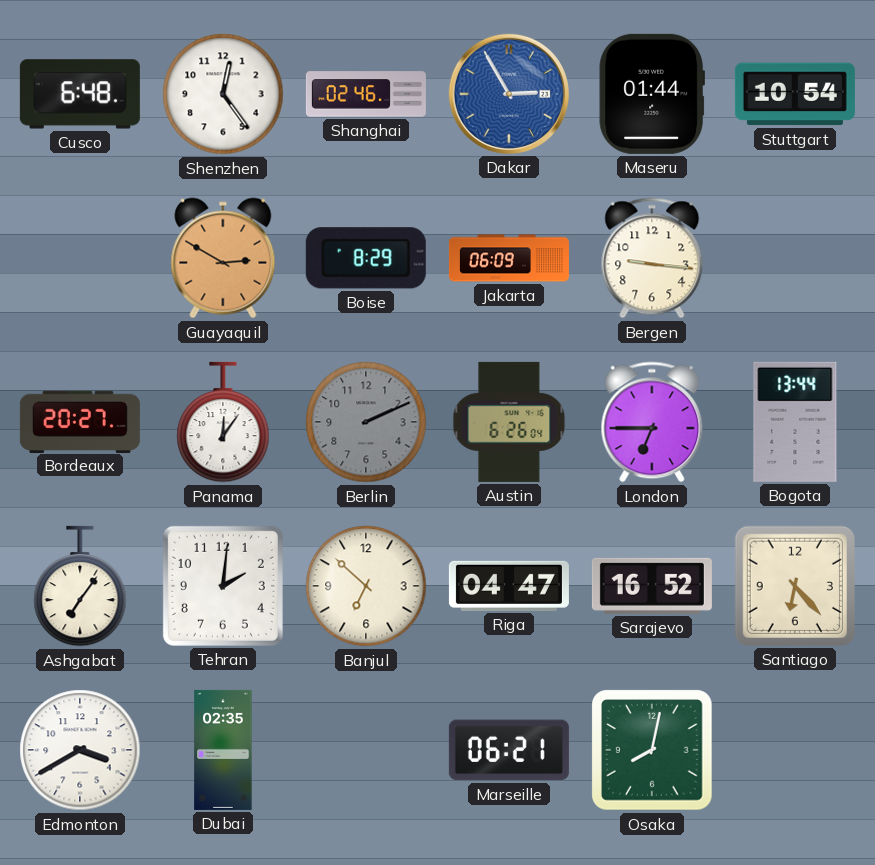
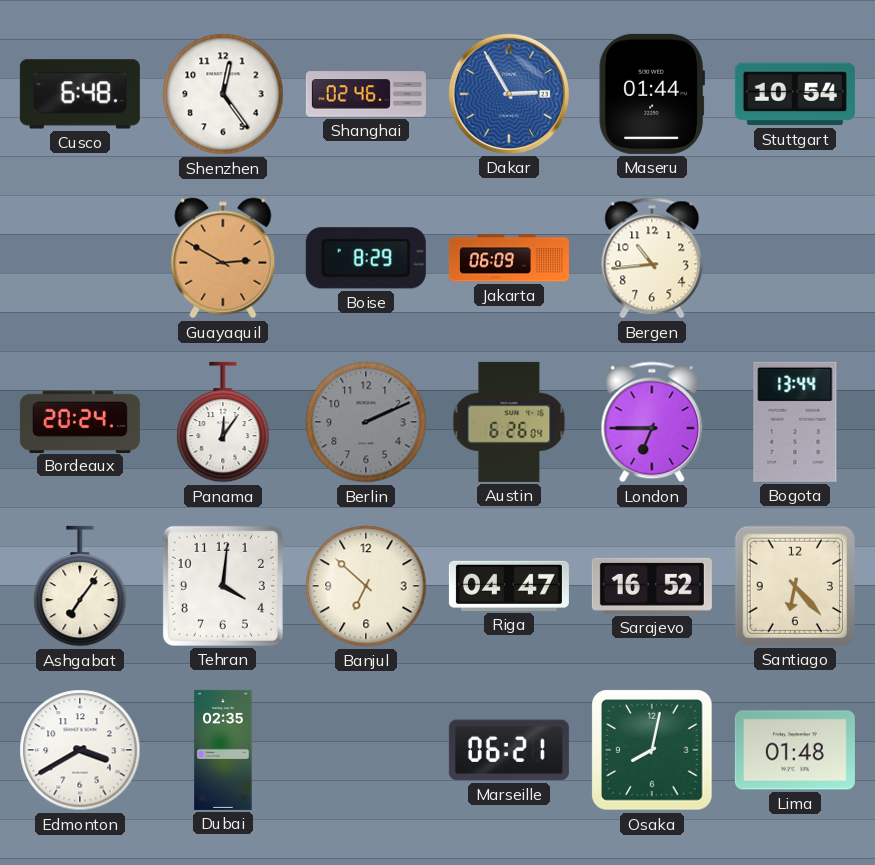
Bergen: 9:16 -> 10:44 (652, 258)
Bordeaux: 20:27 -> 20:24 (80, 421)
Tehran: 2:01 -> 4:01 (223, 586)
Lima: none -> 01:48 (795, 750)
